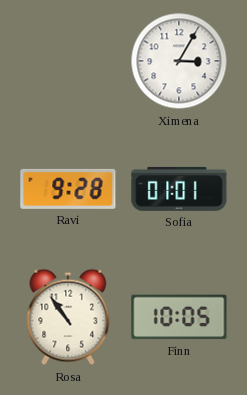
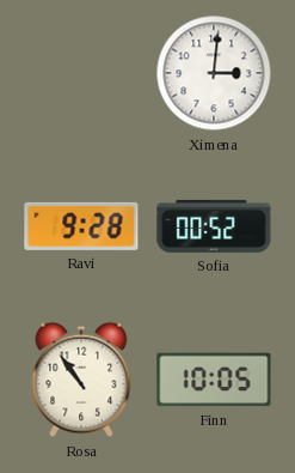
Ximena: 3:05 -> 3:01 (214, 73)
Sofia: 01:01 -> 00:52 (214, 226)
